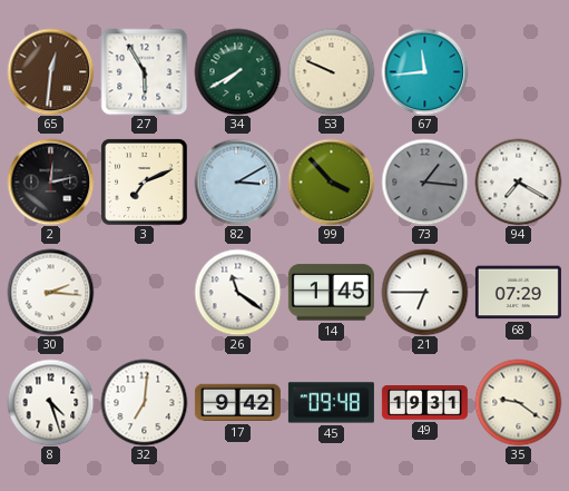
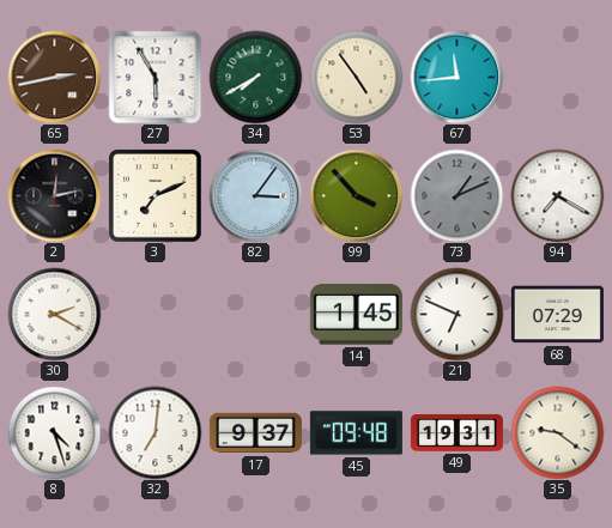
65: 12:31 -> 2:43 (54, 77)
53: 9:49 -> 4:54 (356, 77)
82: 3:10 -> 3:06 (255, 195)
73: 1:16 -> 1:11 (456, 195)
30: 2:16 -> 2:20 (54, 314)
26: 11:21 -> none (237, 292)
21: 6:45 -> 6:49 (456, 314)
17: 9:42 -> 9:37 (255, 433)
